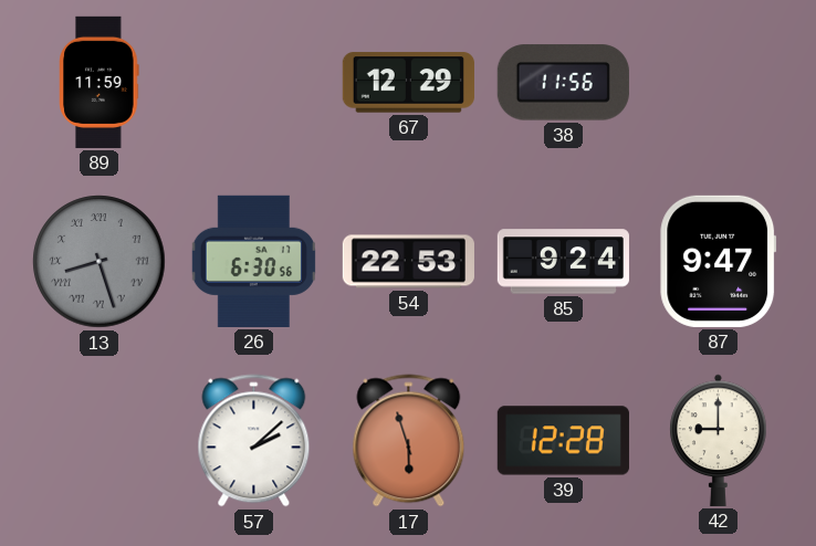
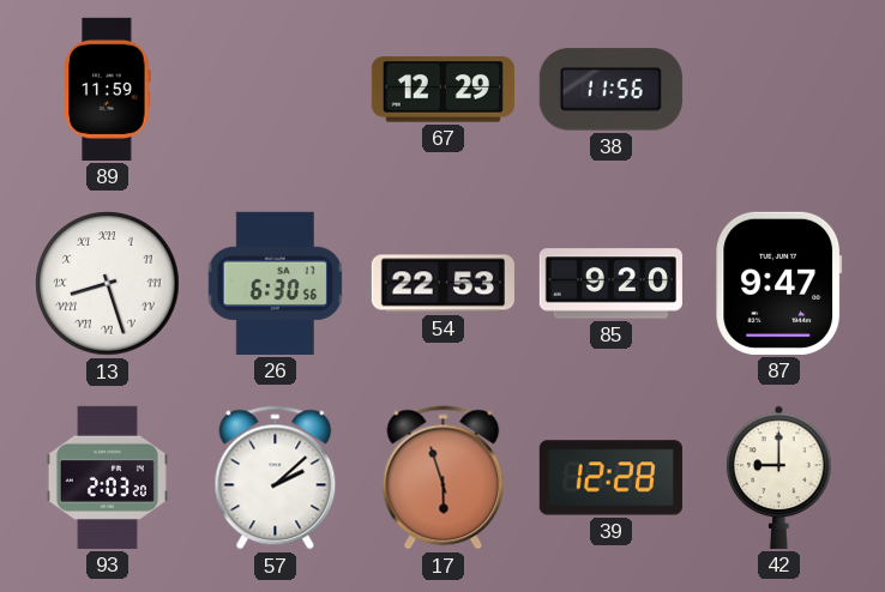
13 dial: grey -> white (108, 284)
85: 9:24 -> 9:20 (610, 284)
93: none -> 2:03 (107, 477)
